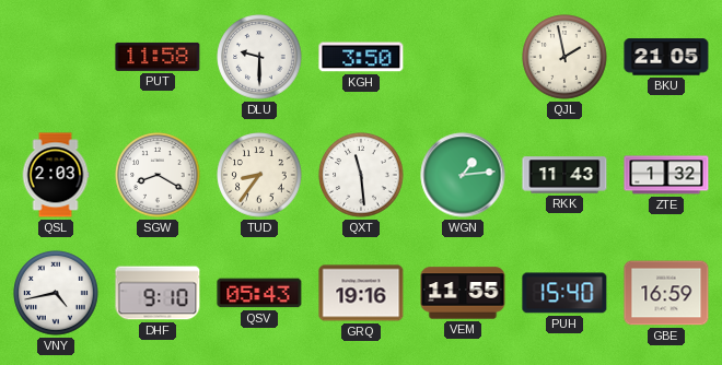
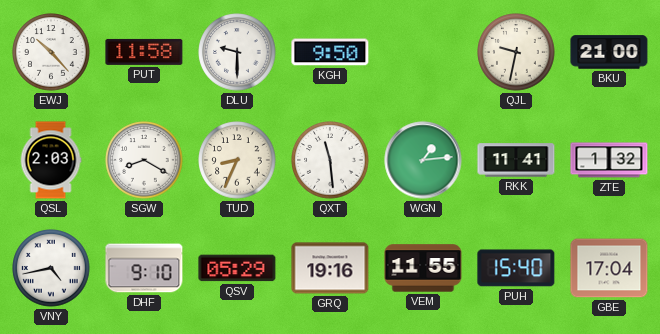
EWJ: none -> 10:23 (51, 52)
KGH: 3:50 -> 9:50 (330, 52)
QJL: 1:58 -> 9:32 (516, 52)
BKU: 21:05 -> 21:00 (609, 52)
TUD: 8:36 -> 8:34 (237, 160)
RKK: 11:43 -> 11:41 (516, 160)
QSV: 05:43 -> 05:29 (237, 268)
GBE: 16:59 -> 17:04 (609, 268)
